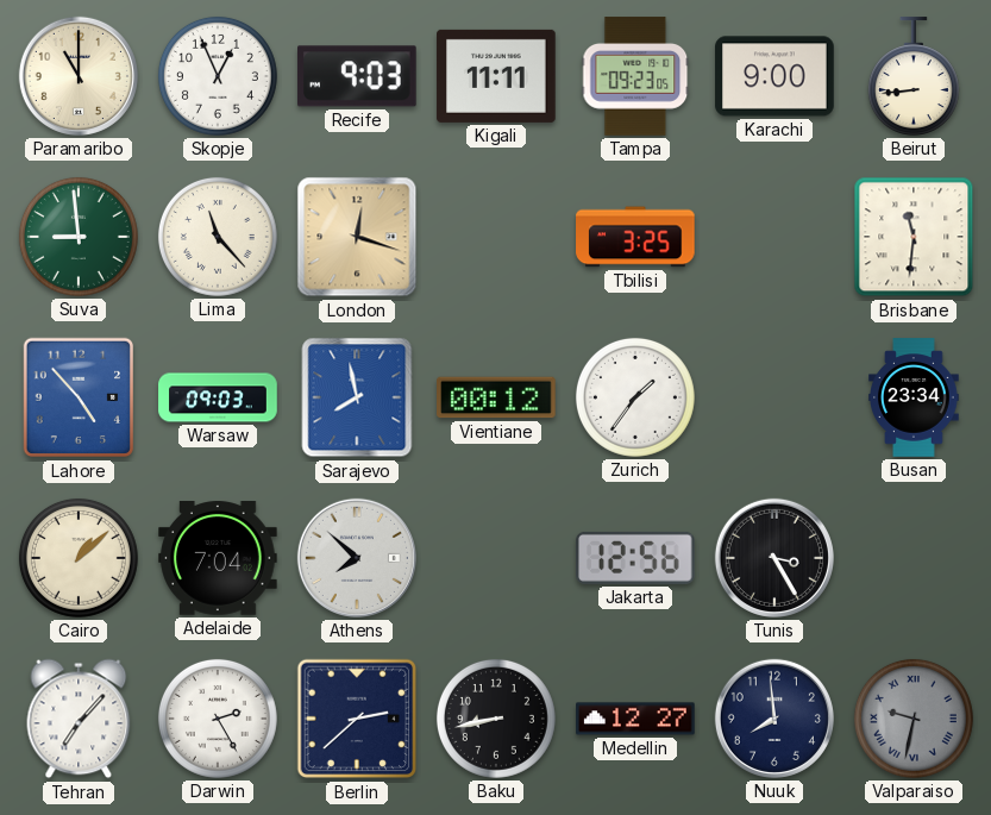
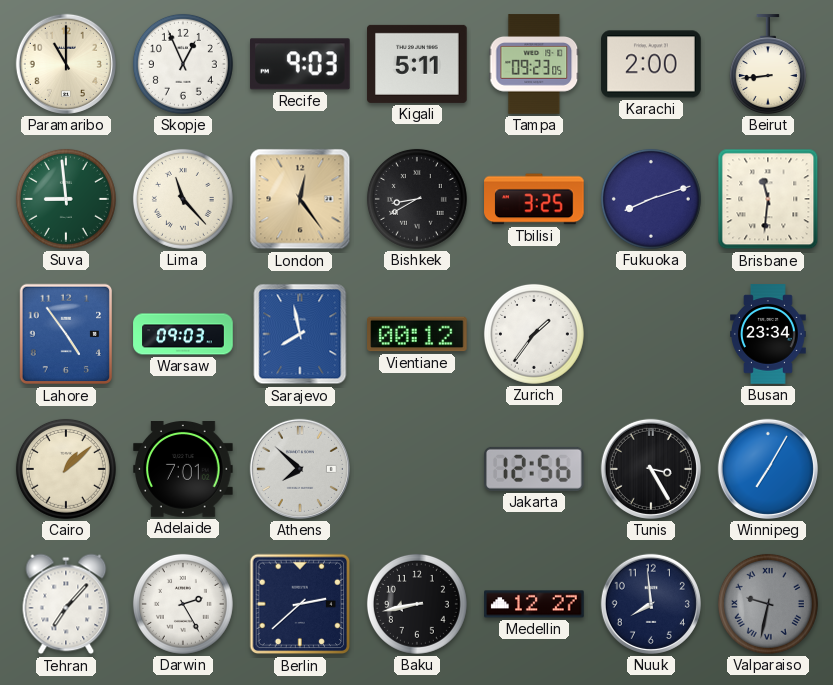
Kigali: 11:11 -> 5:11 (417, 64)
Karachi: 9:00 -> 2:00 (651, 64)
London: 12:18 -> 12:24 (300, 199)
Bishkek: none -> 8:40 (417, 199)
Fukuoka: none -> 8:12 (651, 199)
Lahore: 4:53 -> 4:54 (65, 334)
Adelaide: 7:04 -> 7:01 (183, 470)
Winnipeg: none -> 7:05 (768, 469)
